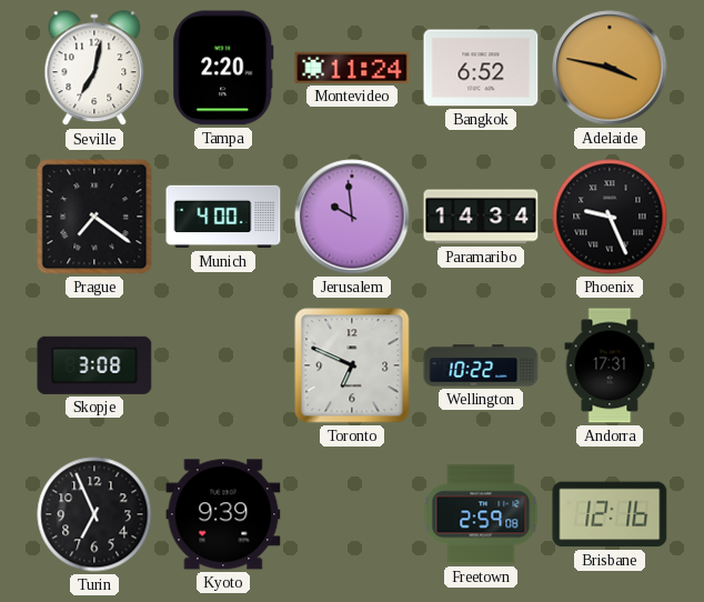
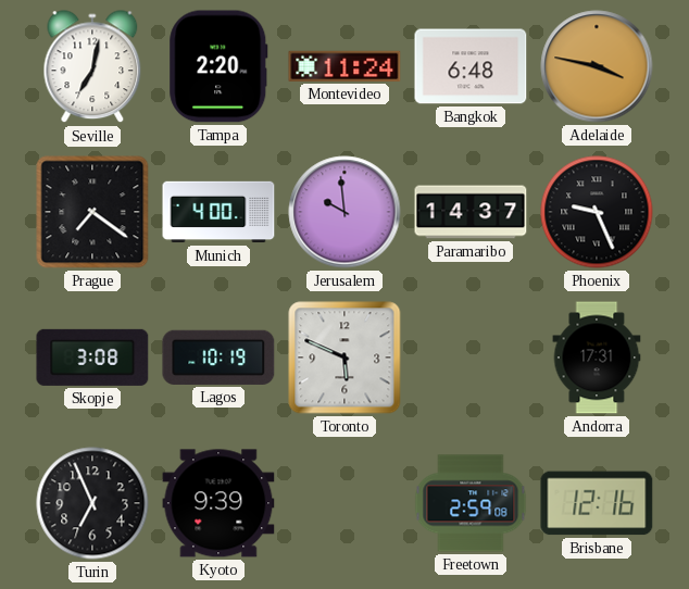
Bangkok: 6:52 -> 6:48 (471, 66)
Paramaribo: 14:34 -> 14:37 (471, 212)
Lagos: none -> 10:19 (218, 358)
Toronto: 6:49 -> 5:49 (344, 358)
Wellington: 10:22 -> none (481, 365)
